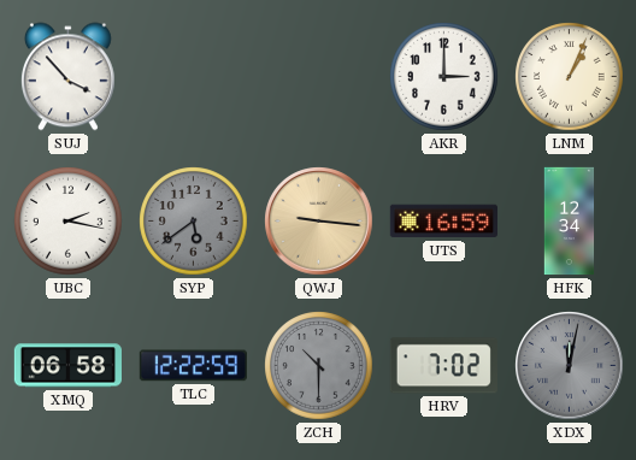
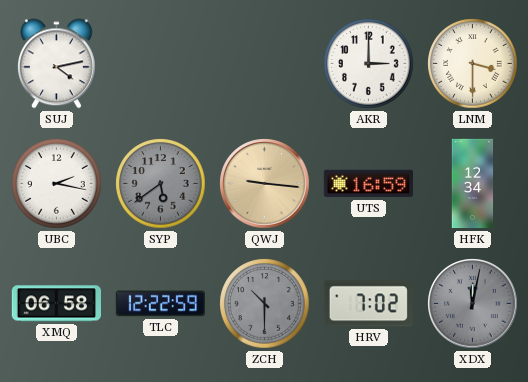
SUJ: 3:53 -> 4:13 (56, 64)
LNM: 1:04 -> 3:30 (473, 64)
